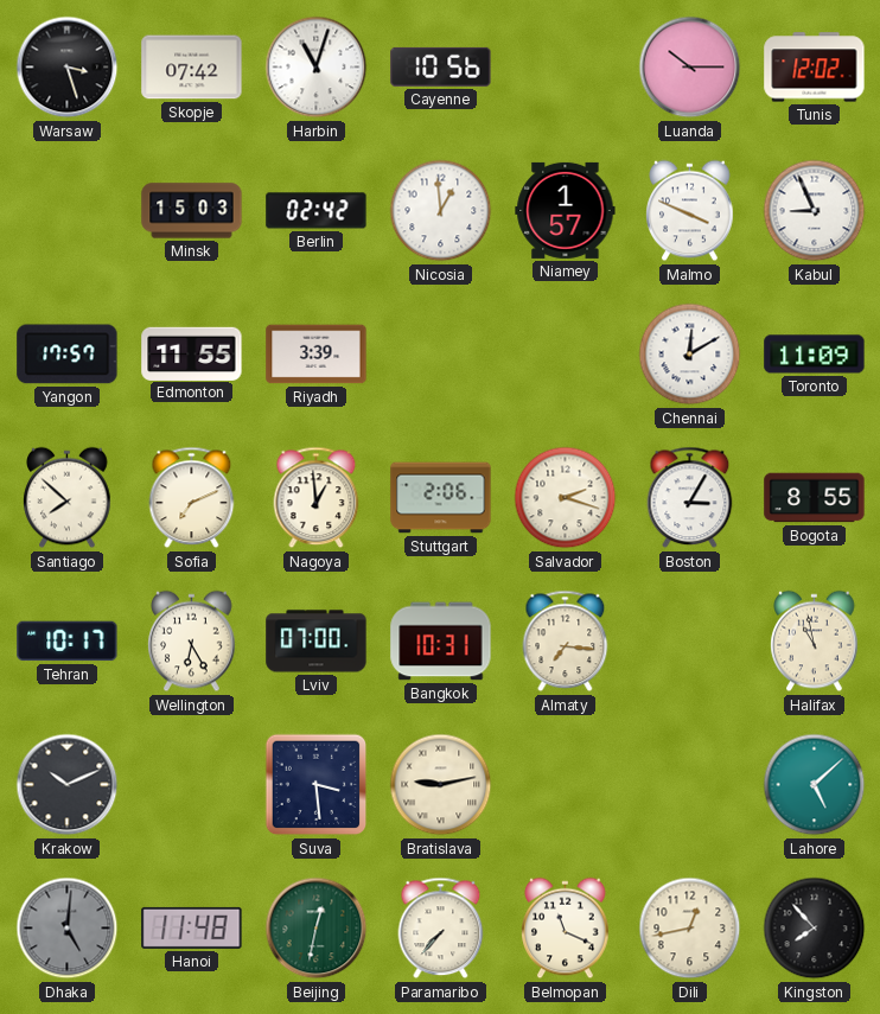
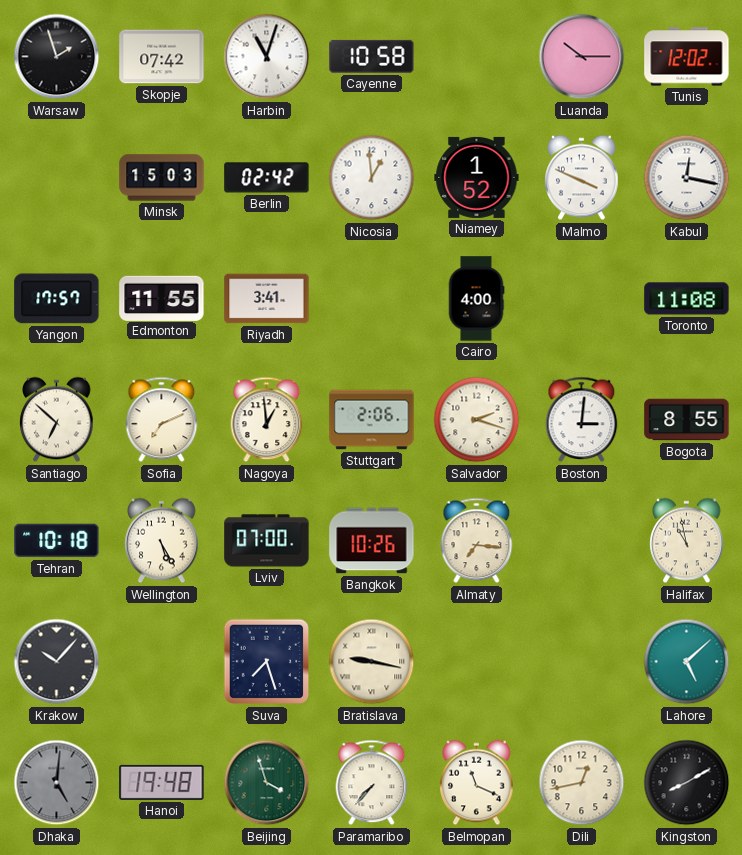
Warsaw: 3:27 -> 1:57 (57, 57)
Cayenne: 10:56 -> 10:58 (372, 56)
Niamey: 1:57 -> 1:52 (477, 177)
Kabul: 8:56 -> 12:17 (687, 178)
Riyadh: 3:39 -> 3:41 (267, 299)
Cairo: none -> 4:00 (476, 299)
Chennai: 12:10 -> none (690, 355)
Toronto: 11:09 -> 11:08 (687, 299)
Santiago: 7:52 -> 6:52 (57, 420)
Boston: 3:05 -> 3:01 (582, 420)
Tehran: 10:17 -> 10:18 (57, 541)
Wellington: 6:25 -> 5:25 (162, 541)
Bangkok: 10:31 -> 10:26 (372, 541)
Krakow: 10:11 -> 10:07 (57, 662)
Suva: 3:29 -> 7:27 (267, 662)
Bratislava: 9:13 -> 9:17 (372, 662)
Hanoi: 11:48 -> 19:48 (162, 782)
Beijing: 12:32 -> 3:57 (267, 783)
Kingston: 7:53 -> 8:10 (687, 783)
